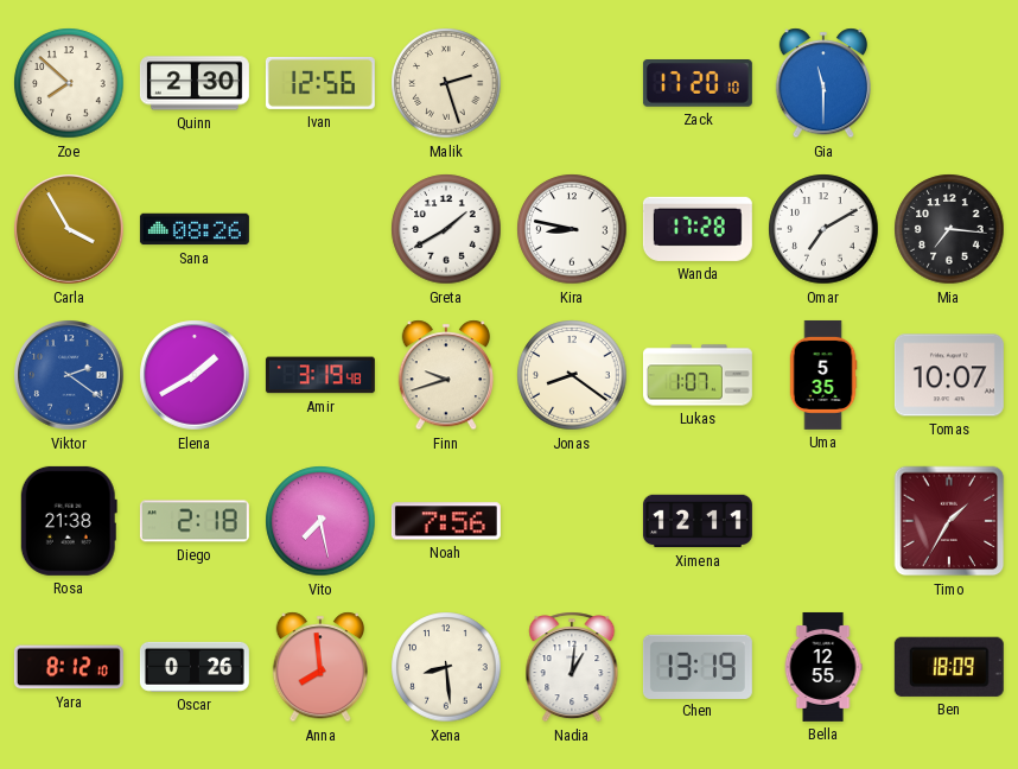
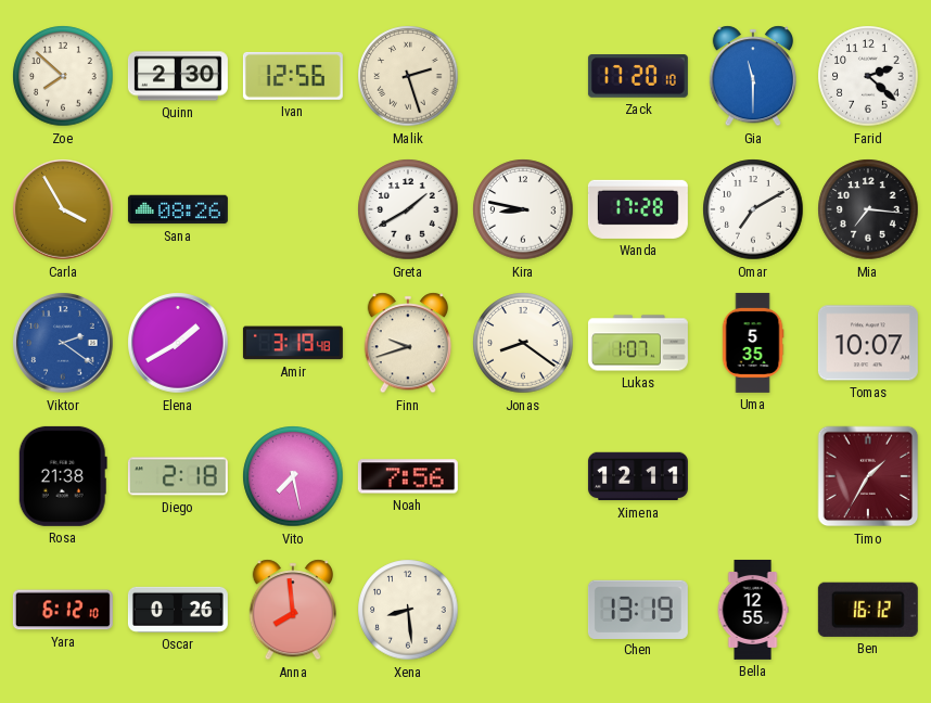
Farid: none -> 2:22 (868, 76)
Yara: 8:12 -> 6:12 (63, 610)
Nadia: 1:01 -> none (572, 667)
Ben: 18:09 -> 16:12 (868, 610)
